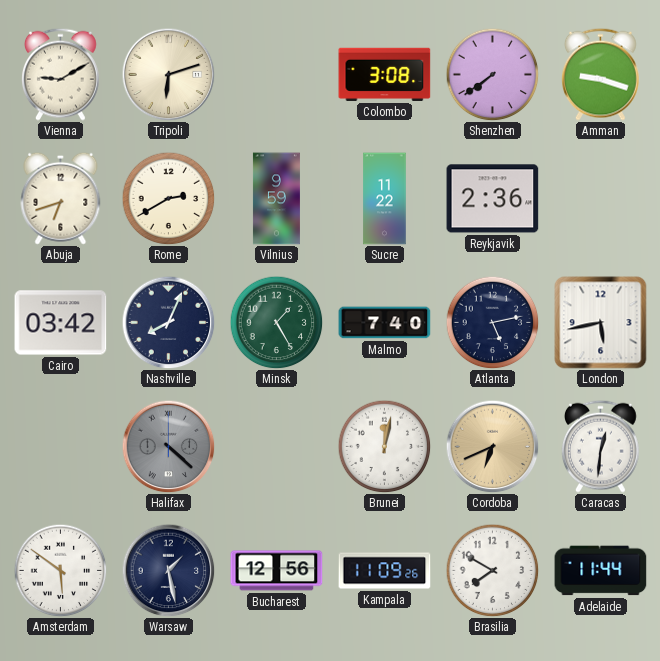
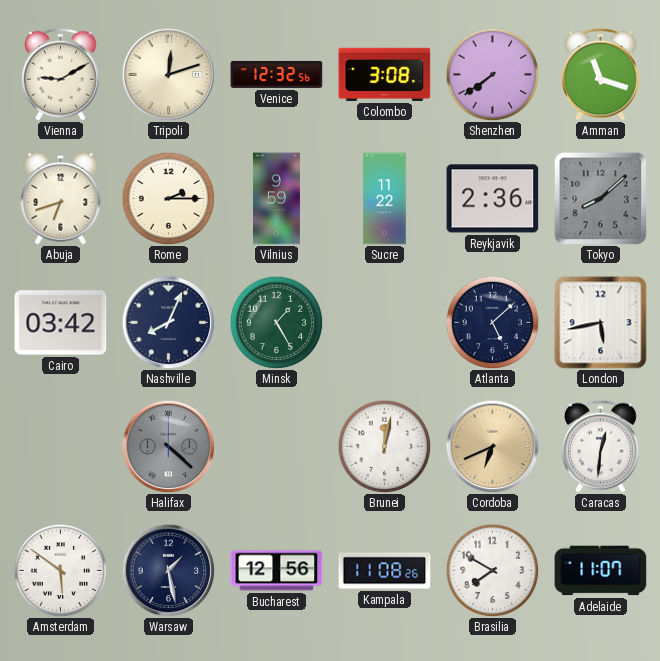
Tripoli: 6:12 -> 12:12 (168, 74)
Venice: none -> 12:32 (277, 74)
Amman: 9:18 -> 11:18 (601, 74)
Rome: 2:40 -> 2:15 (168, 198)
Tokyo: none -> 8:08 (601, 199)
Malmo: 7:40 -> none (385, 323)
Atlanta: 5:13 -> 5:08 (492, 322)
Kampala: 11:09 -> 11:08 (385, 571)
Adelaide: 11:44 -> 11:07 (601, 571)
